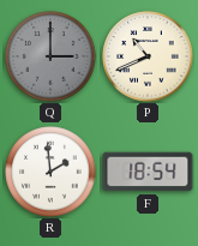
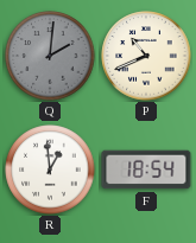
Q: 3:00 -> 2:01 (50, 56)
R: 1:59 -> 12:59 (50, 170)
